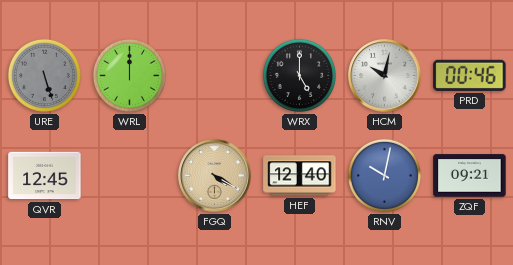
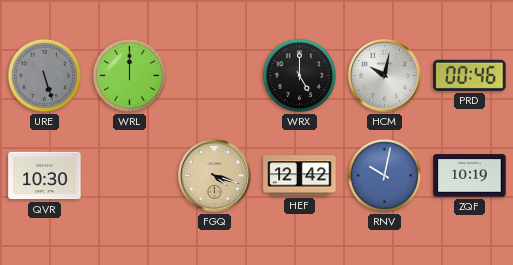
QVR: 12:45 -> 10:30 (45, 176)
FGQ: 4:20 -> 4:18 (215, 176)
HEF: 12:40 -> 12:42 (300, 176)
ZQF: 09:21 -> 10:19 (470, 176)
